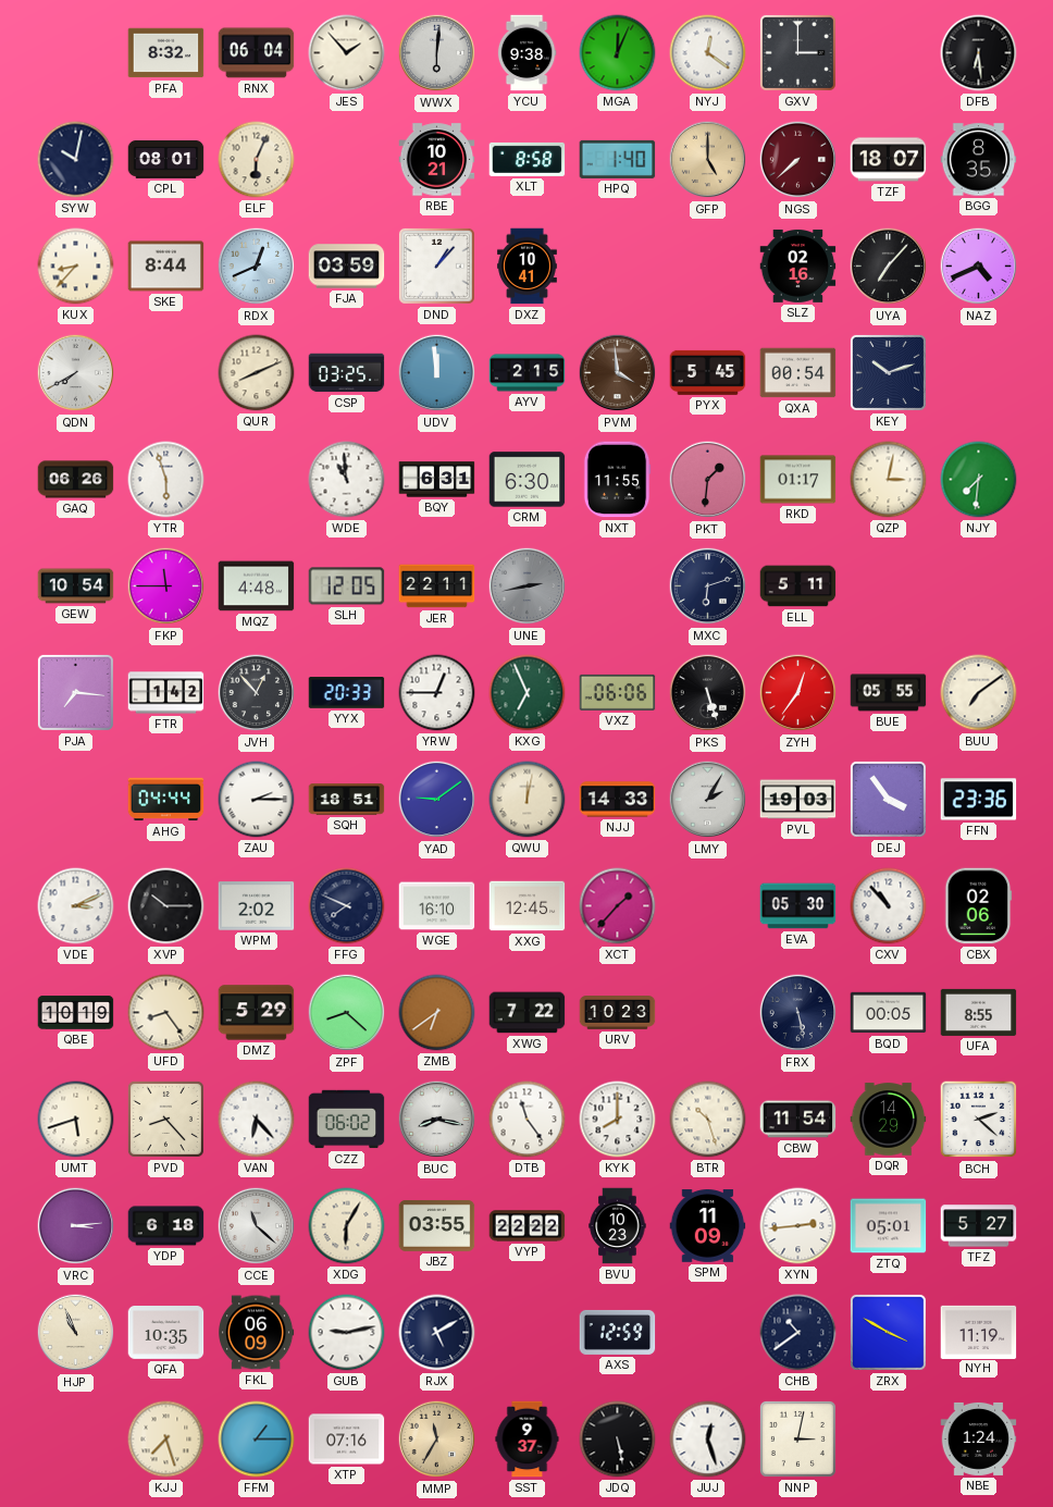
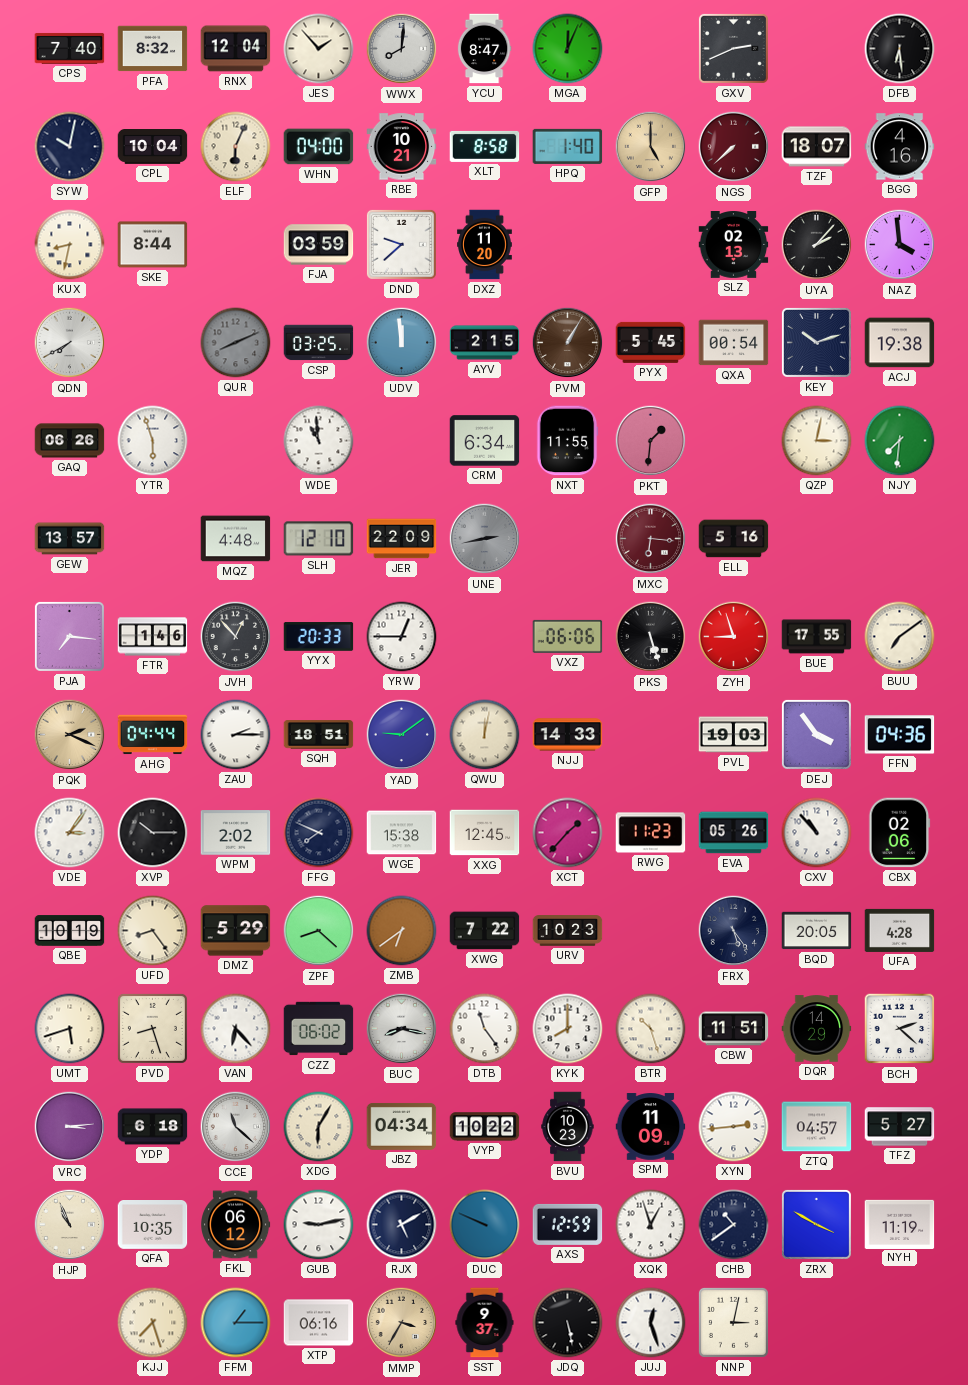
CPS: none -> 7:40 (70, 48)
RNX: 06:04 -> 12:04 (236, 49)
WWX: 6:01 -> 8:01 (402, 49)
YCU: 9:38 -> 8:47 (484, 49)
NYJ: 12:21 -> none (708, 53)
GXV: 3:00 -> 2:41 (733, 48)
CPL: 08:01 -> 10:04 (153, 147)
WHN: none -> 04:00 (319, 147)
BGG: 8:35 -> 4:16 (900, 147)
KUX: 8:37 -> 8:32 (70, 245)
RDX: 12:41 -> none (257, 267)
DND: 1:07 -> 9:38 (401, 244)
DXZ: 10:41 -> 11:20 (485, 245)
SLZ: 02:16 -> 02:13 (734, 245)
UYA: 7:07 -> 2:07 (817, 245)
NAZ: 4:41 -> 3:59 (900, 245)
QUR dial: cream -> grey (236, 343)
PVM: 3:59 -> 1:05 (568, 343)
ACJ: none -> 19:38 (900, 343)
BQY: 6:31 -> none (437, 480)
CRM: 6:30 -> 6:34 (485, 441)
RKD: 01:17 -> none (798, 480)
GEW: 10:54 -> 13:57 (70, 539)
FKP: 11:45 -> none (166, 586)
SLH: 12:05 -> 12:10 (319, 539)
JER: 22:11 -> 22:09 (402, 539)
MXC: 6:12 -> 6:16 (651, 539)
MXC dial: navy -> burgundy (651, 539)
ELL: 5:11 -> 5:16 (734, 539)
FTR: 1:42 -> 1:46 (153, 637)
KXG: 6:56 -> none (528, 693)
ZYH: 12:36 -> 8:57 (734, 637)
BUE: 05:55 -> 17:55 (817, 637)
PQK: none -> 2:19 (70, 735)
LMY: 2:05 -> none (708, 800)
FFN: 23:36 -> 04:36 (900, 735)
VDE: 3:11 -> 3:06 (70, 833)
WGE: 16:10 -> 15:38 (402, 833)
RWG: none -> 11:23 (651, 833)
EVA: 05:30 -> 05:26 (734, 833)
FRX: 5:28 -> 5:24 (734, 931)
BQD: 00:05 -> 20:05 (817, 931)
UFA: 8:55 -> 4:28 (900, 930)
PVD: 8:23 -> 8:27 (152, 1028)
CBW: 11:54 -> 11:51 (734, 1029)
JBZ: 03:55 -> 04:34 (402, 1126)
VYP: 22:22 -> 10:22 (485, 1127)
ZTQ: 05:01 -> 04:57 (817, 1127)
FKL: 06:09 -> 06:12 (236, 1225)
DUC: none -> 9:49 (485, 1225)
XQK: none -> 12:57 (651, 1225)
XTP: 07:16 -> 06:16 (319, 1323)
MMP: 11:35 -> 3:35 (402, 1323)
NBE: 1:24 -> none (979, 1438)
